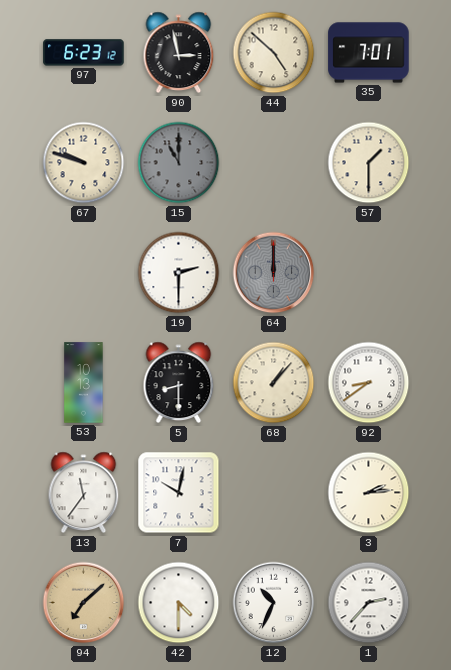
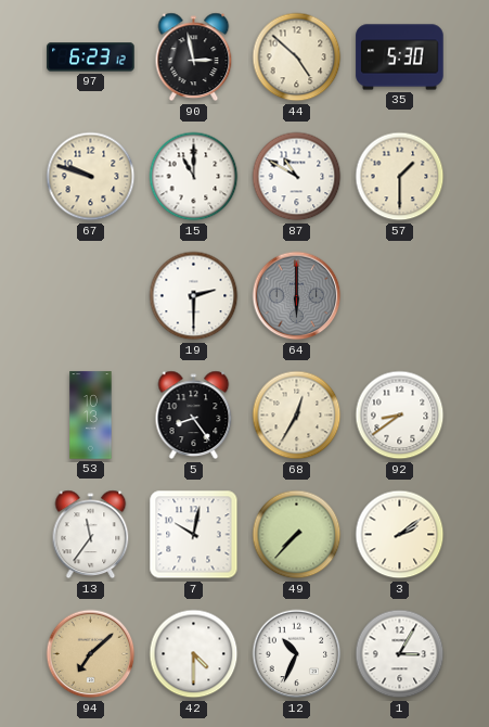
35: 7:01 -> 5:30 (400, 58)
15 dial: grey -> white (194, 177)
87: none -> 10:50 (297, 177)
64: 12:00 -> 6:00 (297, 296)
5: 8:30 -> 8:24 (194, 416)
68: 1:07 -> 12:35 (297, 416)
49: none -> 7:37 (297, 535)
3: 2:14 -> 2:09 (400, 535)
1: 2:37 -> 3:05 (400, 654)
